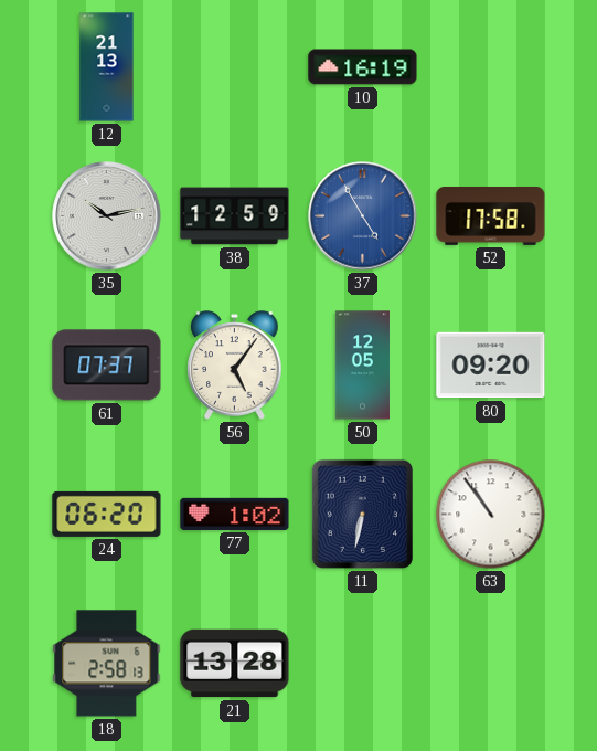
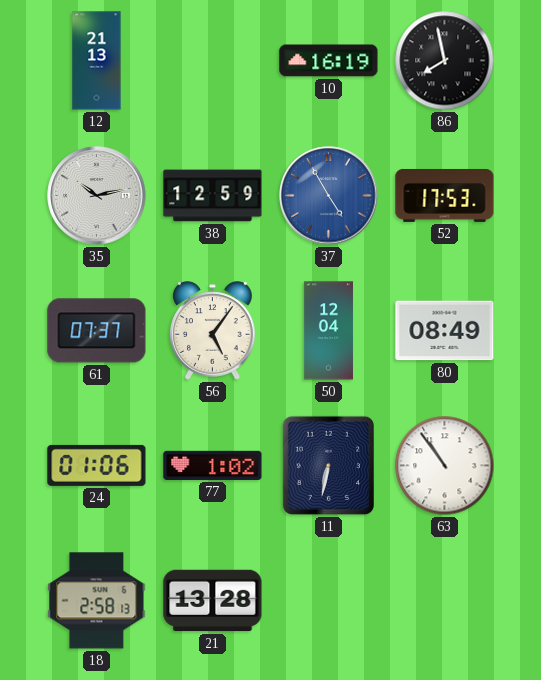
86: none -> 7:58 (445, 61)
52: 17:58 -> 17:53 (445, 195)
50: 12:05 -> 12:04 (328, 331)
80: 09:20 -> 08:49 (445, 331)
24: 06:20 -> 01:06 (97, 465)
